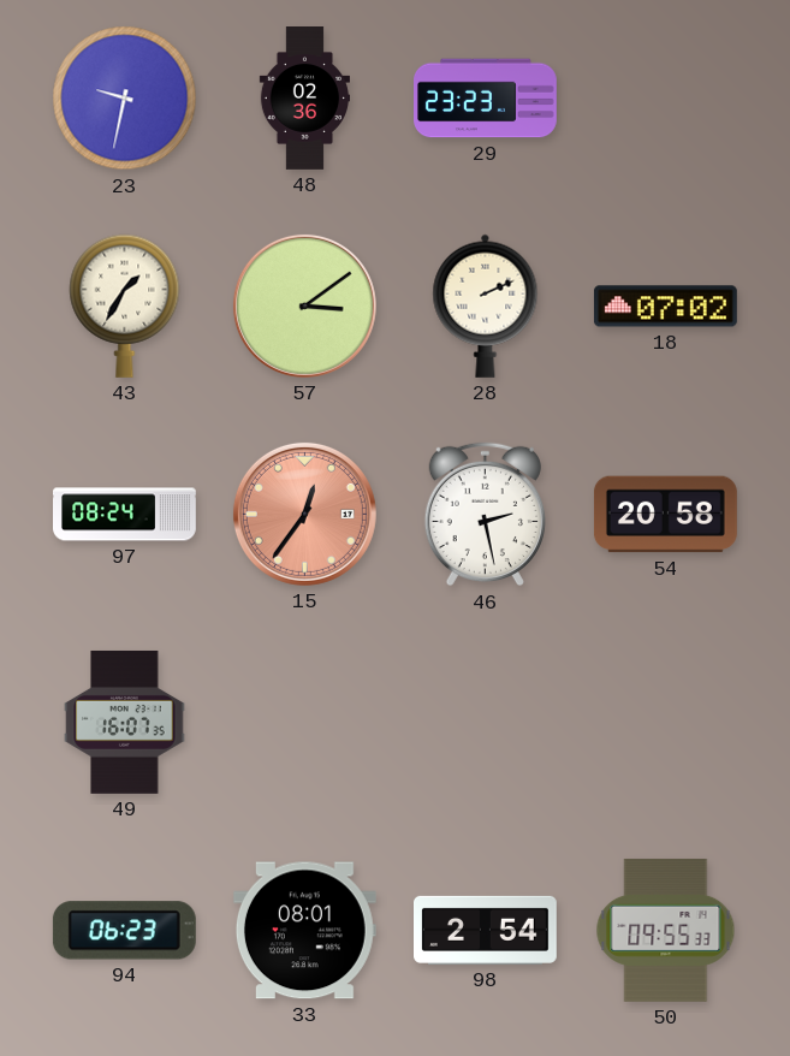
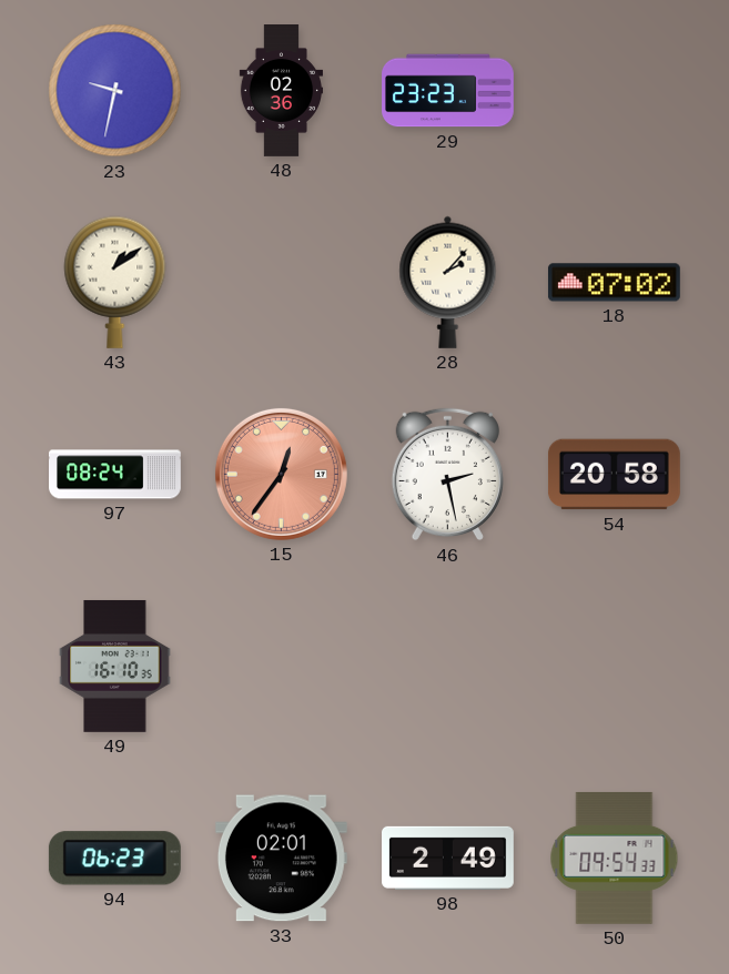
43: 1:35 -> 1:09 (115, 282)
57: 3:09 -> none (304, 305)
28: 2:11 -> 2:07 (448, 282)
49: 16:07 -> 16:10 (115, 667)
33: 08:01 -> 02:01 (281, 859)
98: 2:54 -> 2:49 (448, 858)
50: 09:55 -> 09:54 (615, 858)
